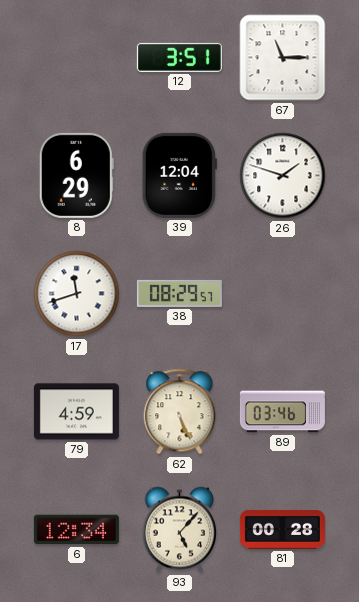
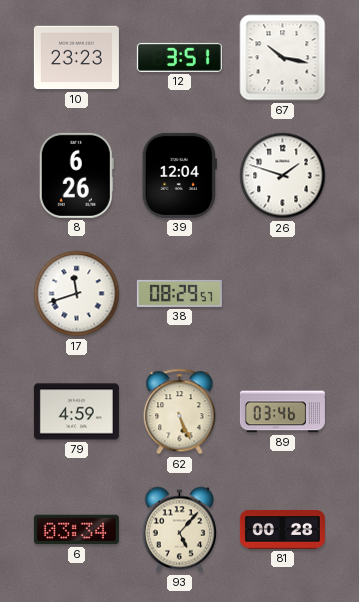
10: none -> 23:23 (76, 58)
67: 11:15 -> 10:17 (283, 58)
8: 6:29 -> 6:26 (76, 175)
6: 12:34 -> 03:34 (76, 530)
